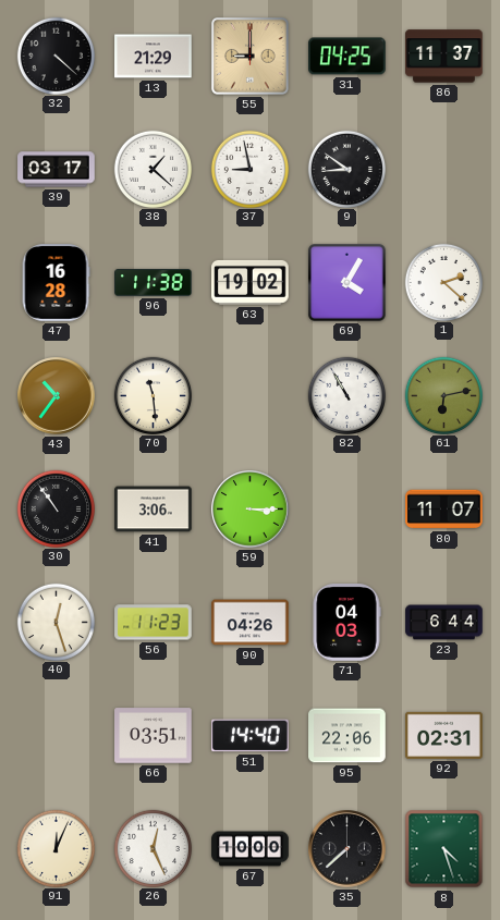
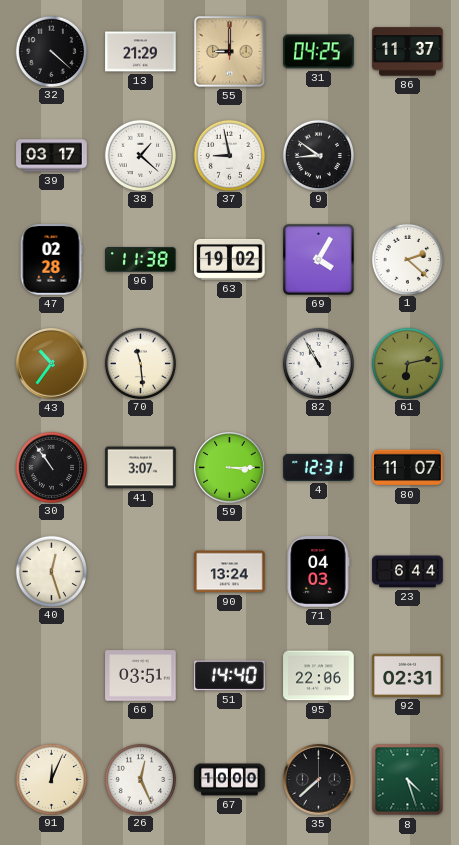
47: 16:28 -> 02:28 (51, 260)
41: 3:06 -> 3:07 (141, 468)
4: none -> 12:31 (319, 467)
56: 11:23 -> none (154, 623)
90: 04:26 -> 13:24 (230, 572)
